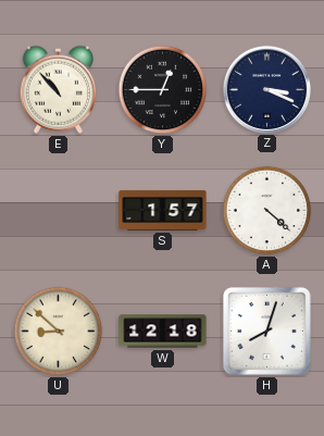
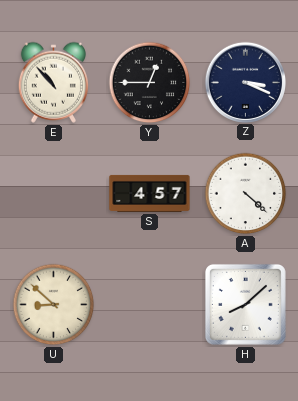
S: 1:57 -> 4:57 (150, 193)
W: 12:18 -> none (163, 332)
H: 8:03 -> 8:08 (245, 304)
